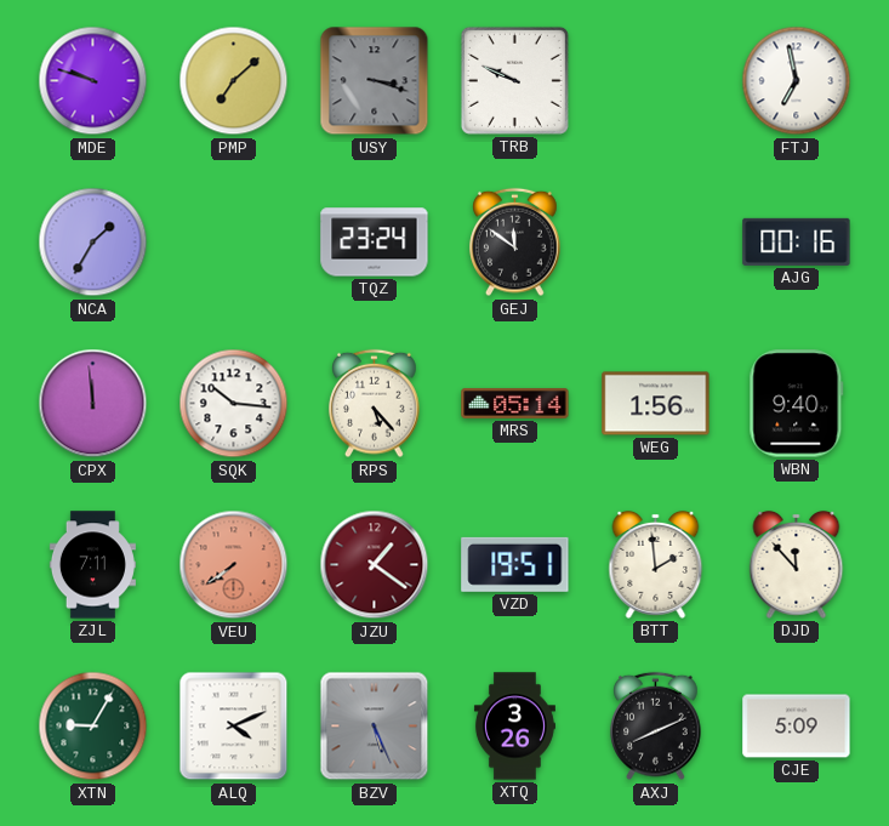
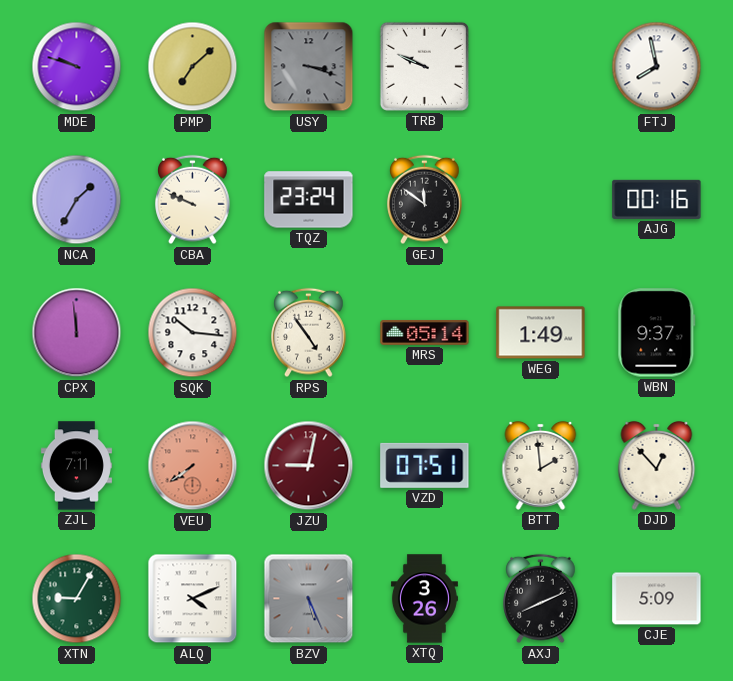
FTJ: 6:58 -> 7:58 (657, 67)
CBA: none -> 9:49 (193, 200)
RPS: 5:23 -> 4:54 (309, 333)
WEG: 1:56 -> 1:49 (541, 333)
WBN: 9:40 -> 9:37 (657, 333)
JZU: 1:21 -> 9:02 (309, 466)
VZD: 19:51 -> 07:51 (425, 465)
DJD: 11:53 -> 12:53 (657, 465)
